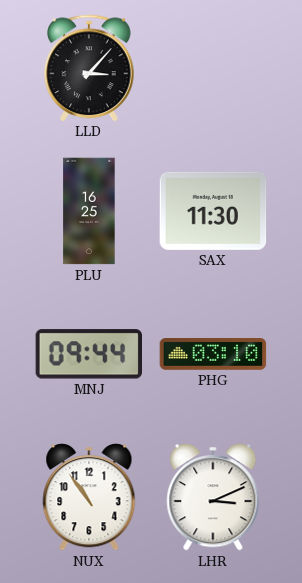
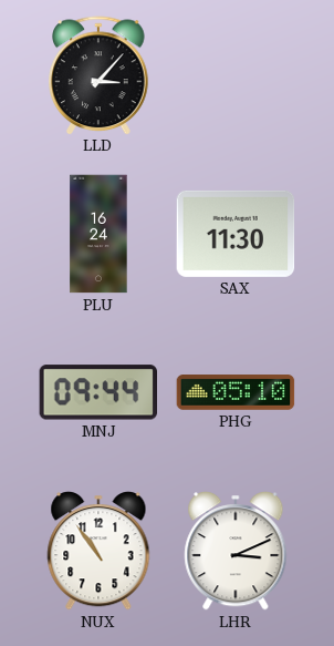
PLU: 16:25 -> 16:24 (98, 234)
PHG: 03:10 -> 05:10 (236, 392)
